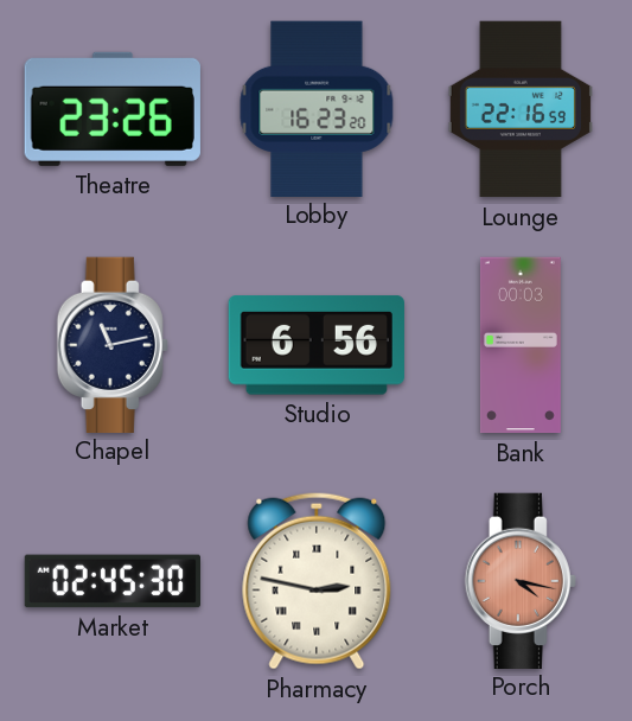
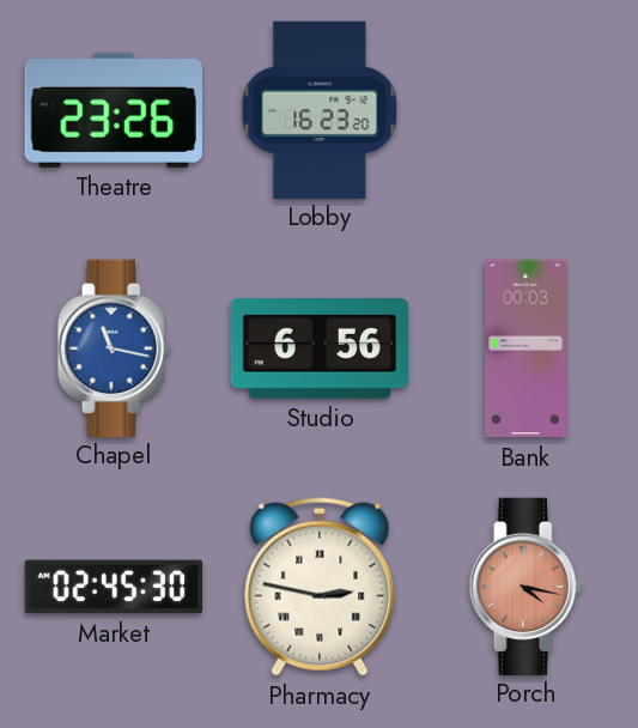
Lounge: 22:16 -> none (521, 109)
Chapel: 11:13 -> 11:17 (114, 347)
Chapel dial: navy -> blue (114, 347)
